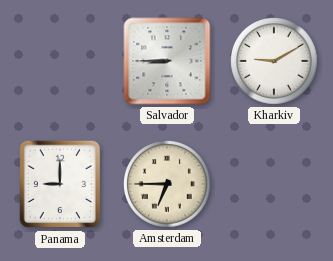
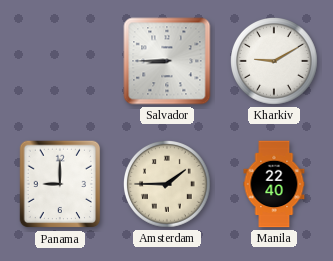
Amsterdam: 6:45 -> 1:45 (168, 185)
Manila: none -> 22:40 (274, 184)
